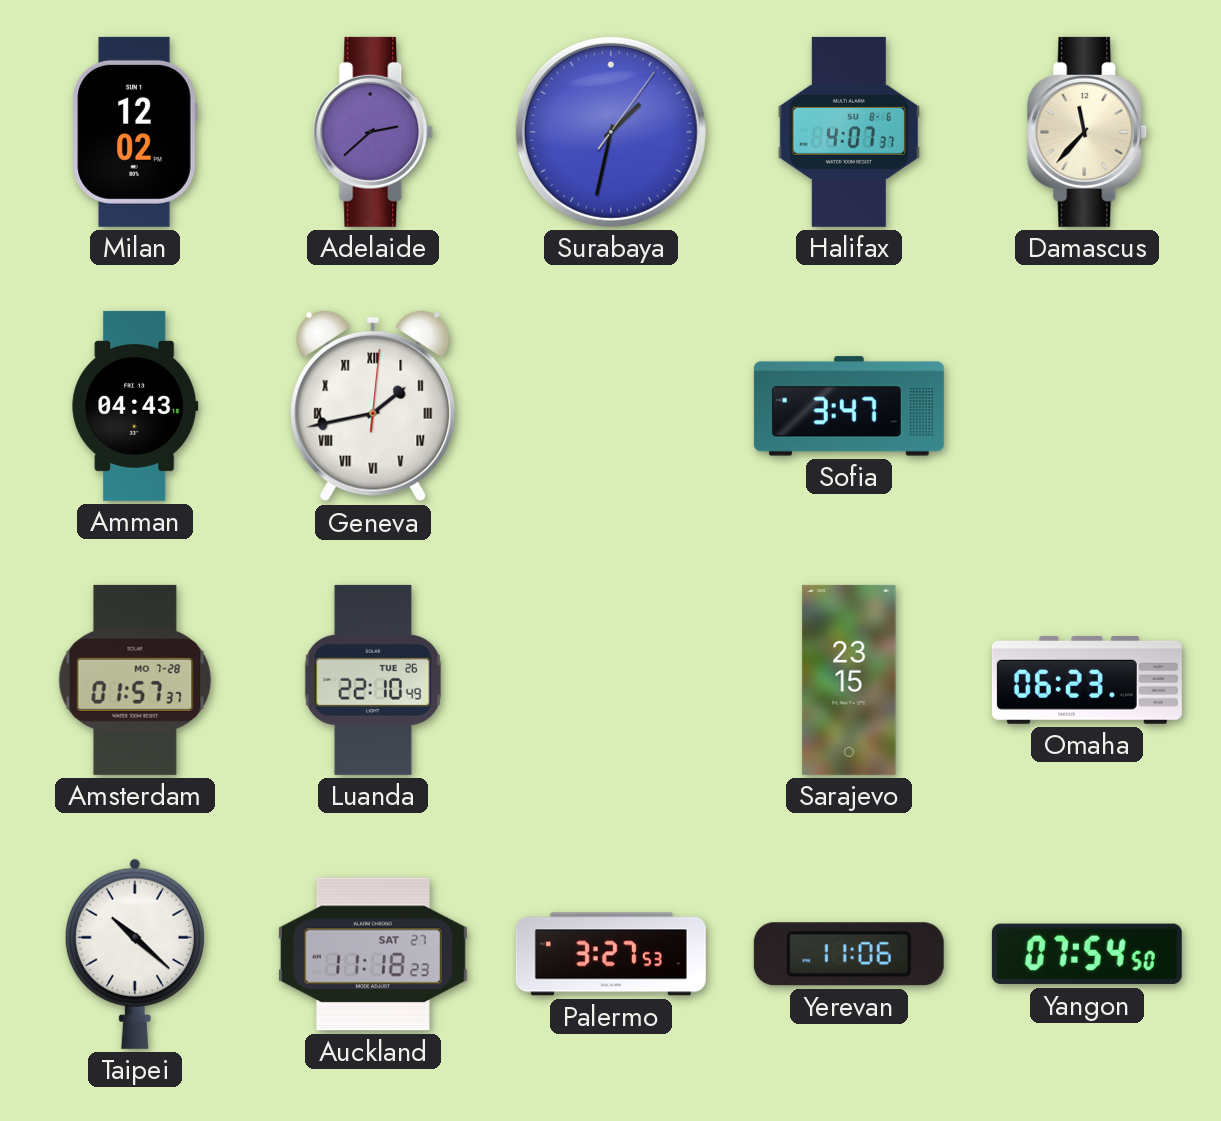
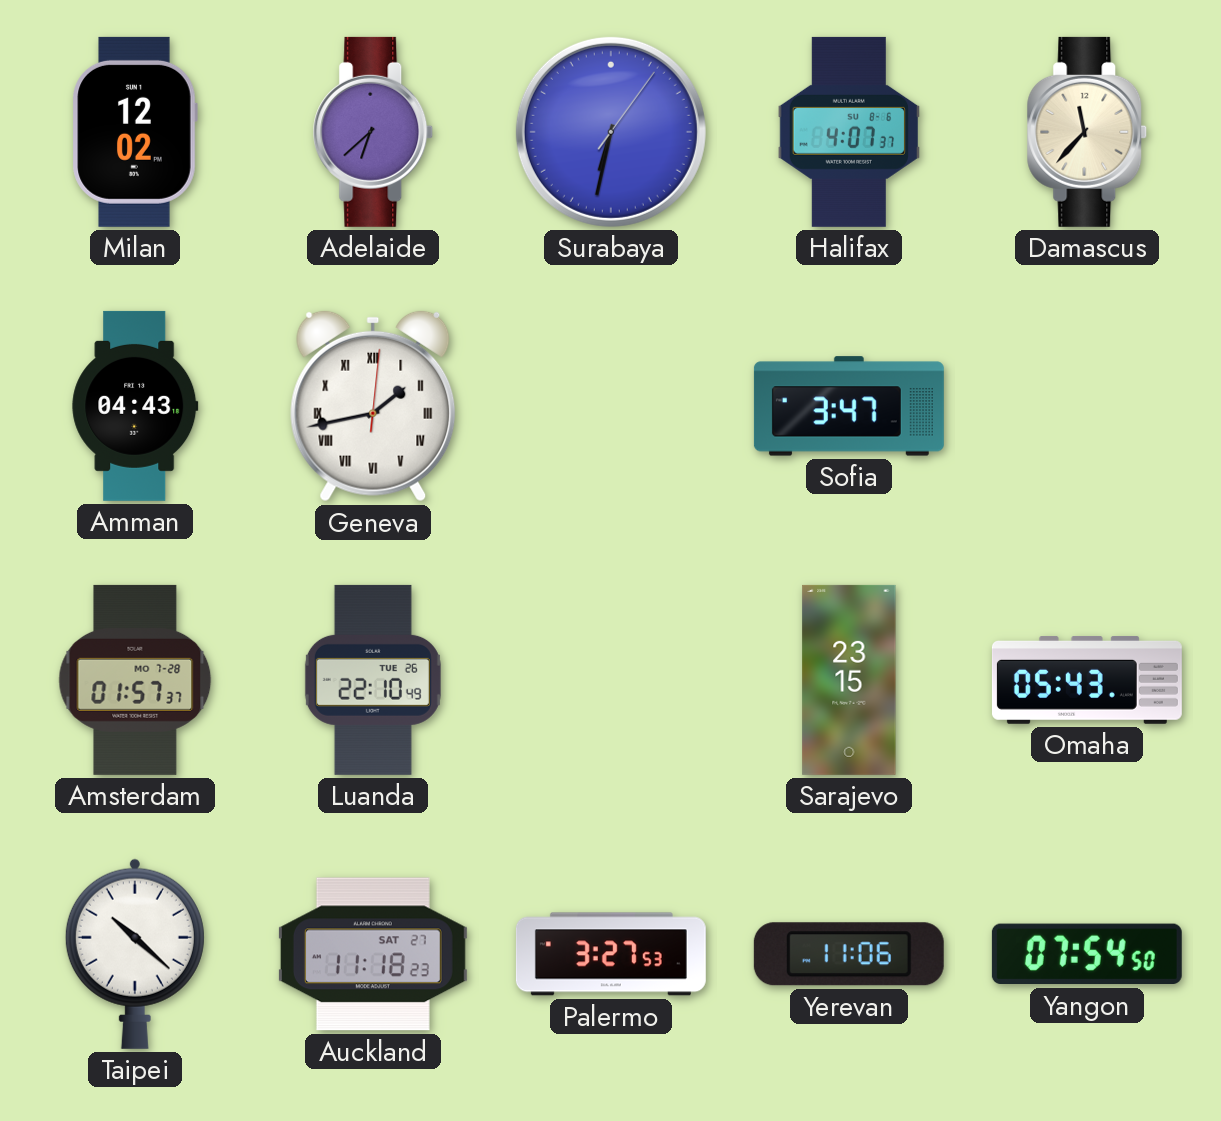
Adelaide: 2:38 -> 6:38 (373, 132)
Surabaya: 1:32 -> 6:32 (611, 132)
Omaha: 06:23 -> 05:43 (1087, 681)
